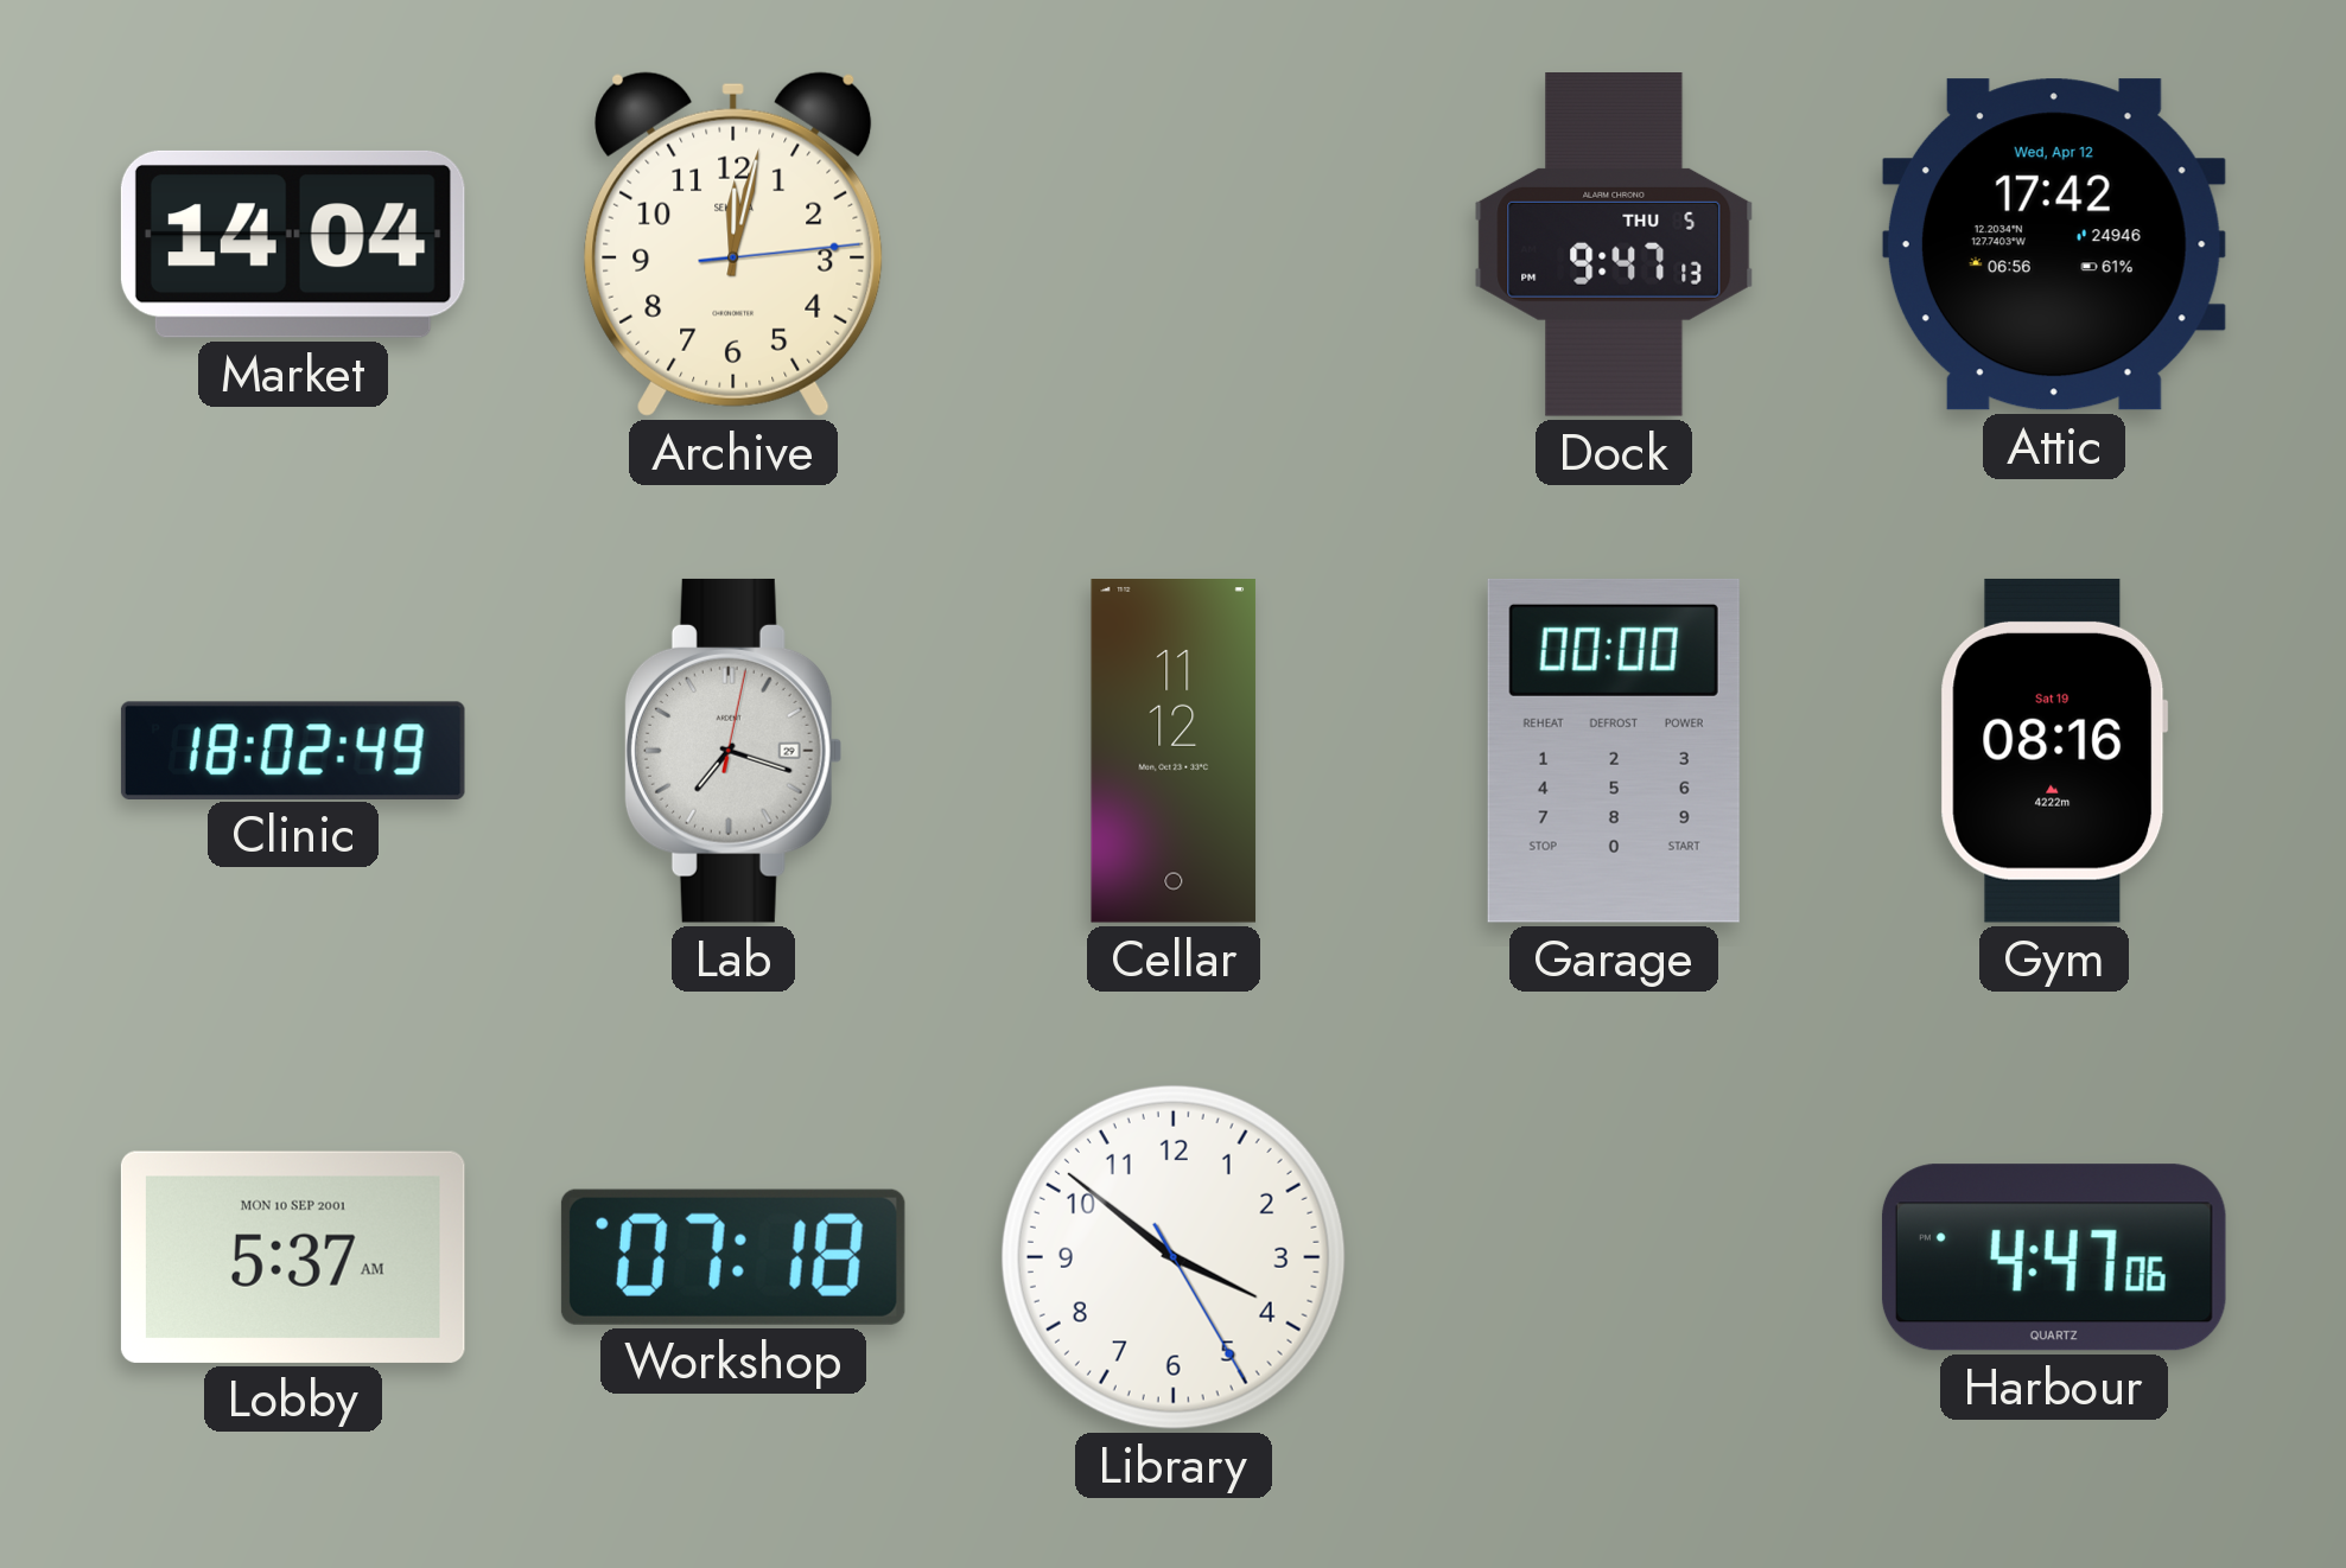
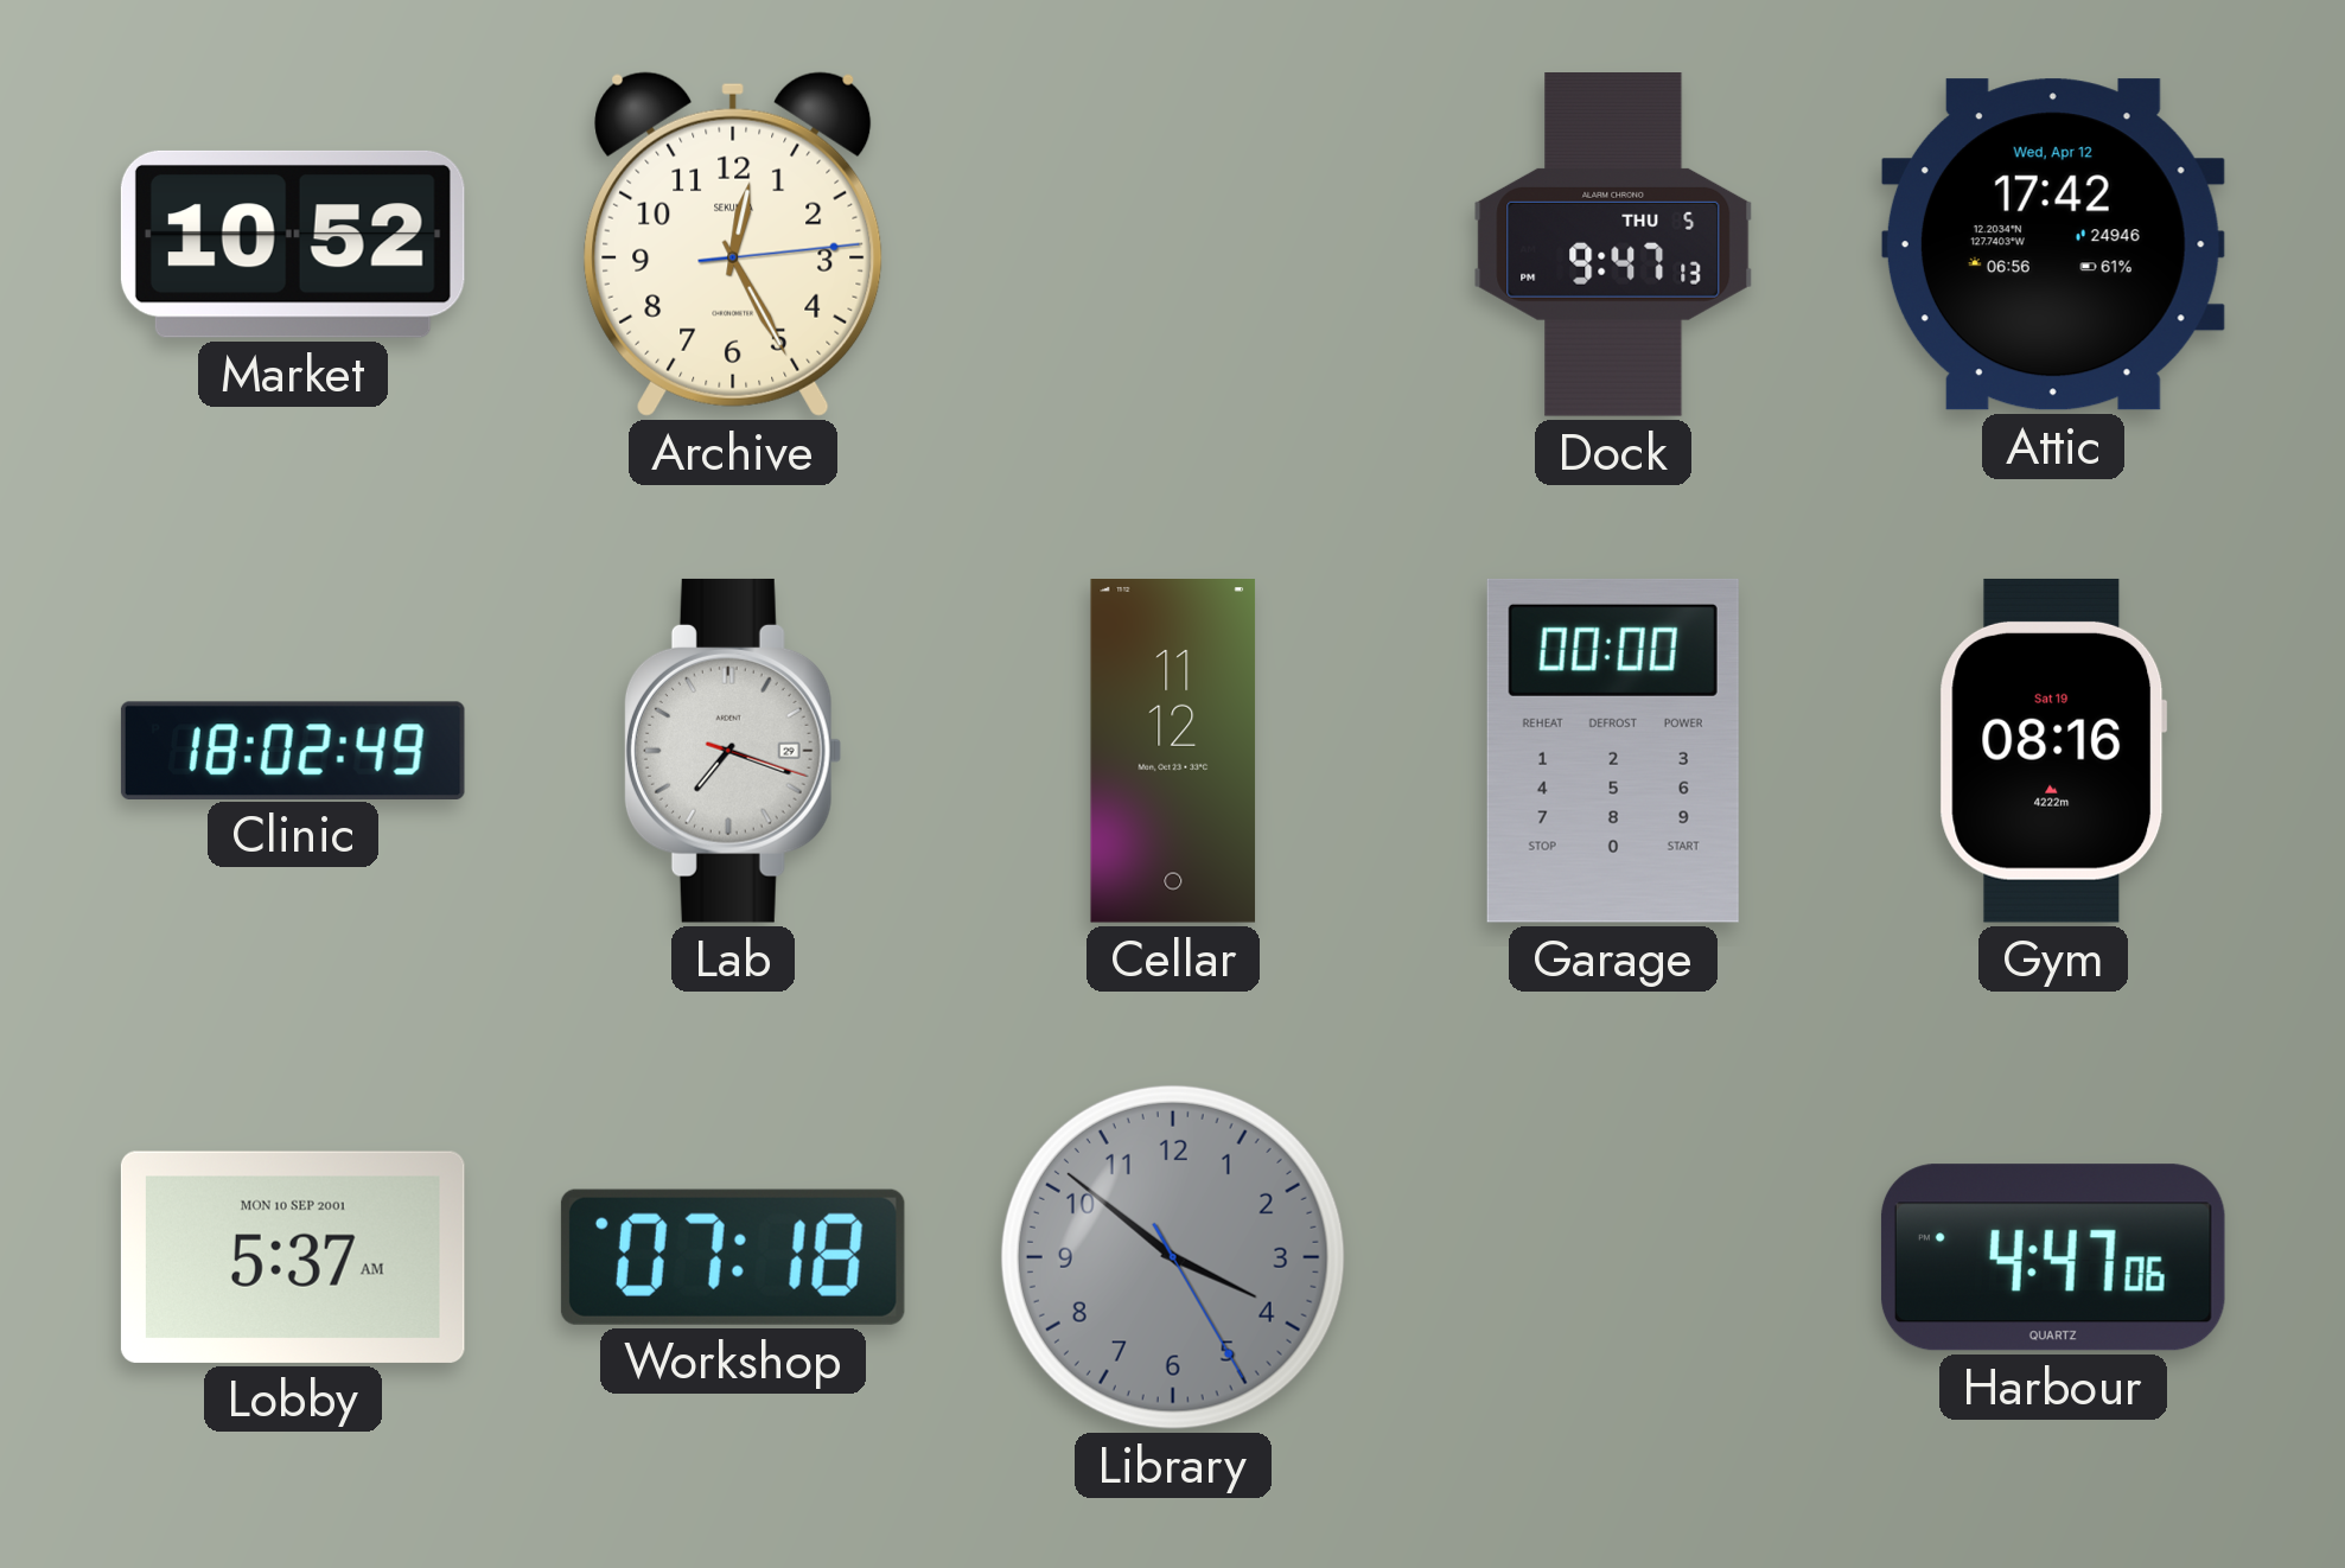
Market: 14:04 -> 10:52 (293, 244)
Archive: 12:02 -> 12:25 (733, 244)
Lab: 7:18:02 -> 7:18:18 (733, 751)
Library dial: white -> grey (1173, 1257)
